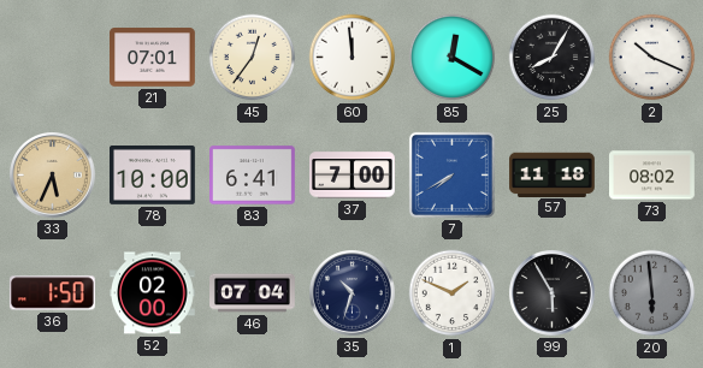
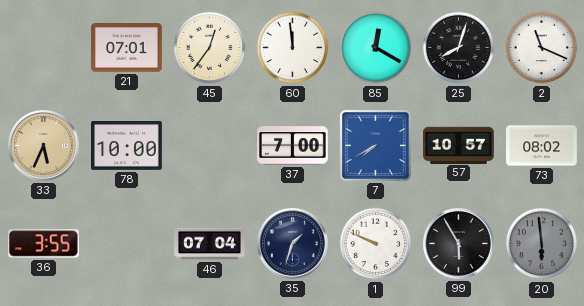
25: 8:05 -> 8:03 (459, 48)
2: 10:19 -> 11:19 (542, 48)
83: 6:41 -> none (253, 176)
57: 11:18 -> 10:57 (459, 145)
36: 1:50 -> 3:55 (43, 244)
52: 02:00 -> none (153, 293)
35: 10:33 -> 1:33 (293, 244)
1: 1:49 -> 9:49 (376, 244)
